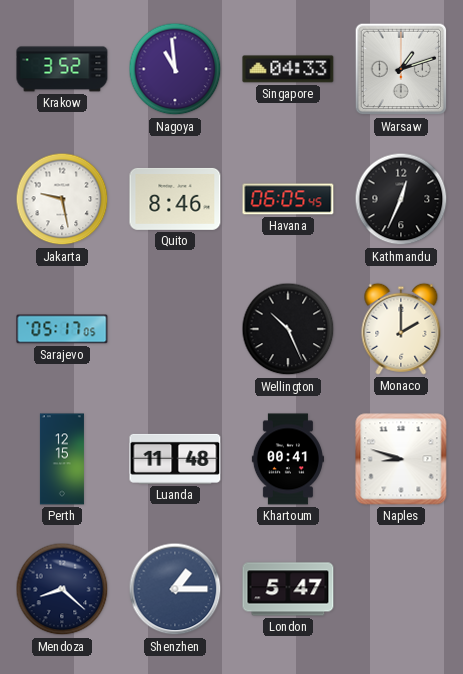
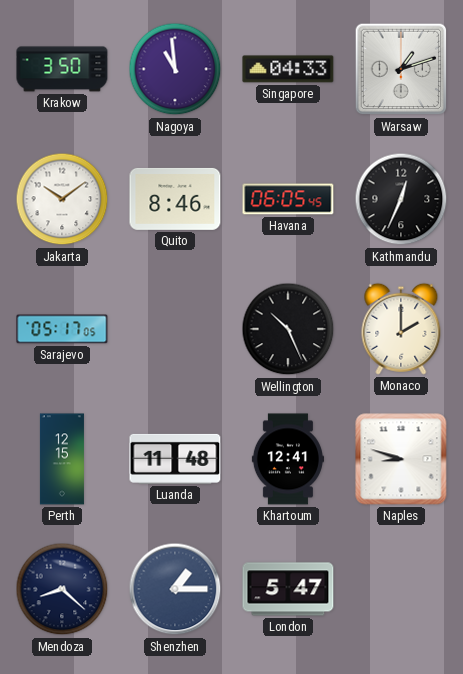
Krakow: 3:52 -> 3:50 (62, 69)
Jakarta: 9:28 -> 10:09 (62, 199)
Khartoum: 00:41 -> 12:41 (288, 459)
